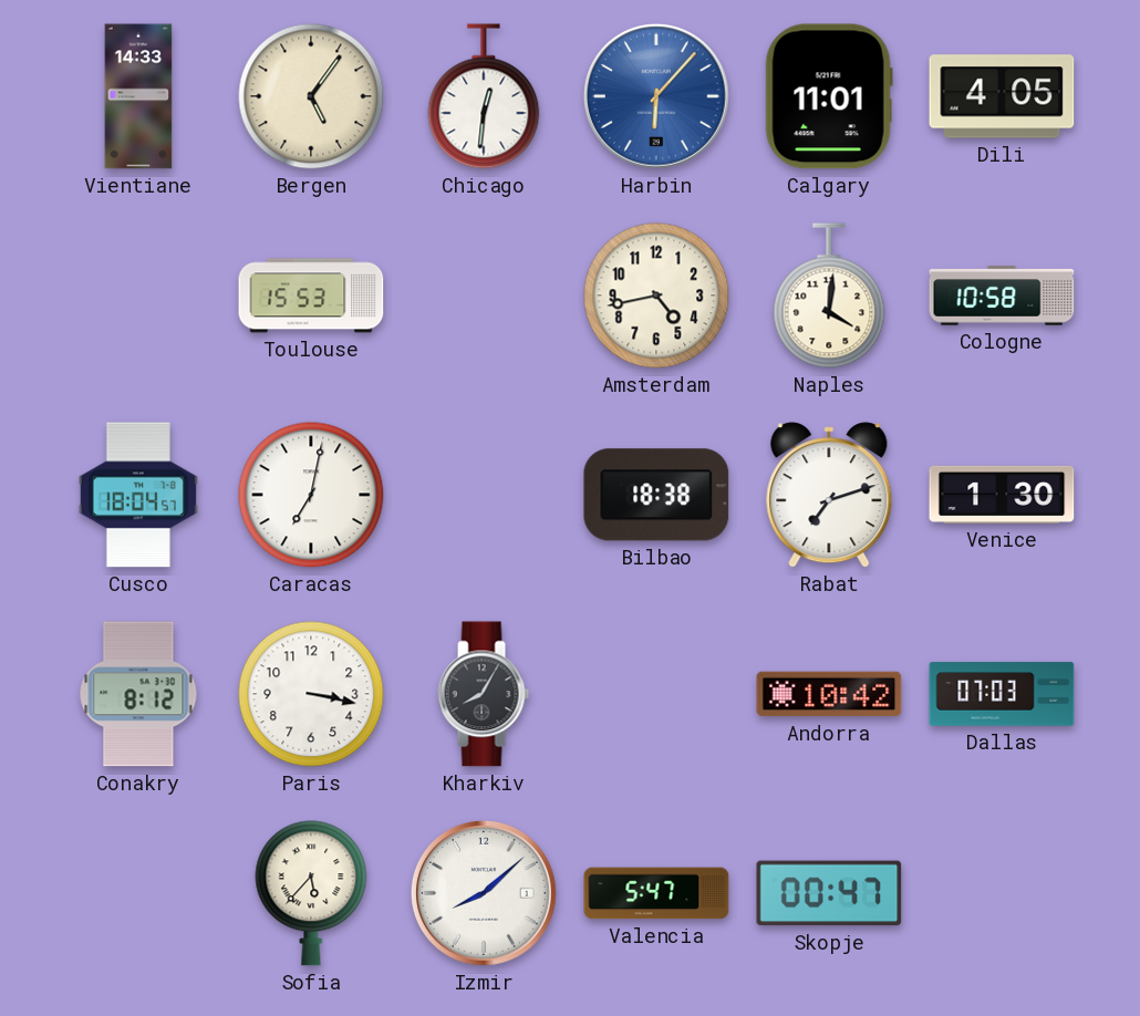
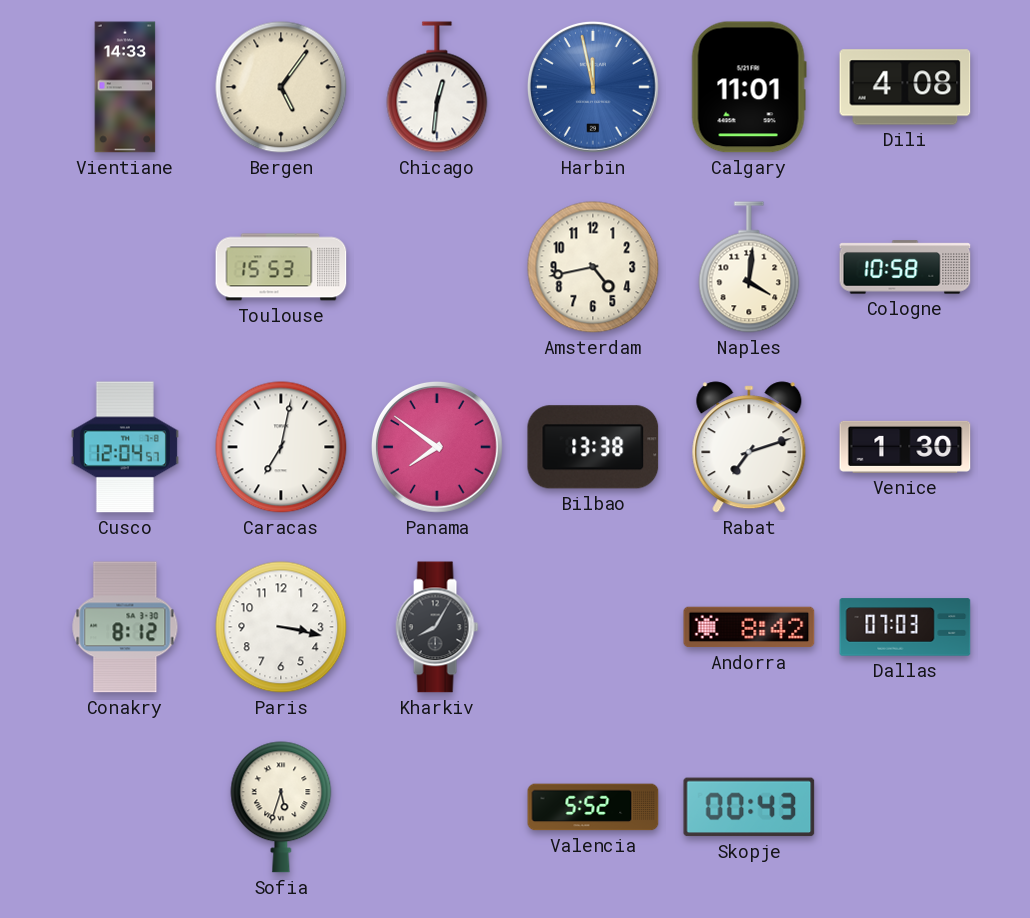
Harbin: 6:07 -> 11:58 (593, 87)
Dili: 4:05 -> 4:08 (905, 87)
Cusco: 18:04 -> 12:04 (125, 447)
Panama: none -> 7:51 (437, 447)
Bilbao: 18:38 -> 13:38 (593, 447)
Andorra: 10:42 -> 8:42 (749, 627)
Sofia: 5:37 -> 5:33 (281, 807)
Izmir: 8:08 -> none (484, 893)
Valencia: 5:47 -> 5:52 (593, 807)
Skopje: 00:47 -> 00:43 (749, 807)
